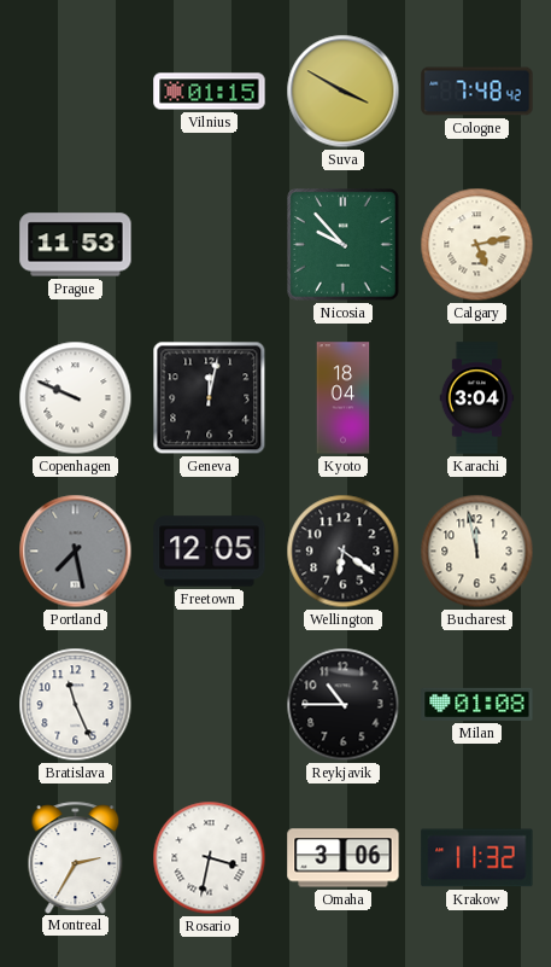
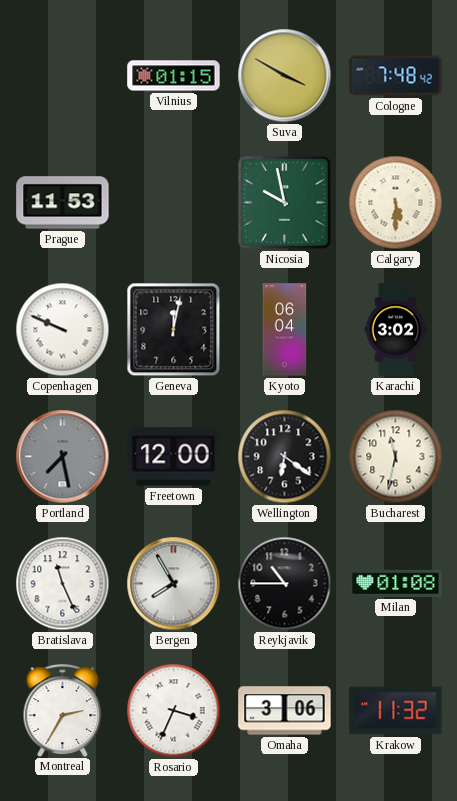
Nicosia: 9:53 -> 9:58 (285, 203)
Calgary: 5:13 -> 5:30 (396, 203)
Kyoto: 18:04 -> 06:04 (285, 330)
Karachi: 3:04 -> 3:02 (396, 330)
Freetown: 12:05 -> 12:00 (174, 457)
Bucharest: 11:58 -> 11:32 (396, 457)
Bergen: none -> 7:55 (174, 584)
Rosario: 3:32 -> 3:34 (174, 711)
